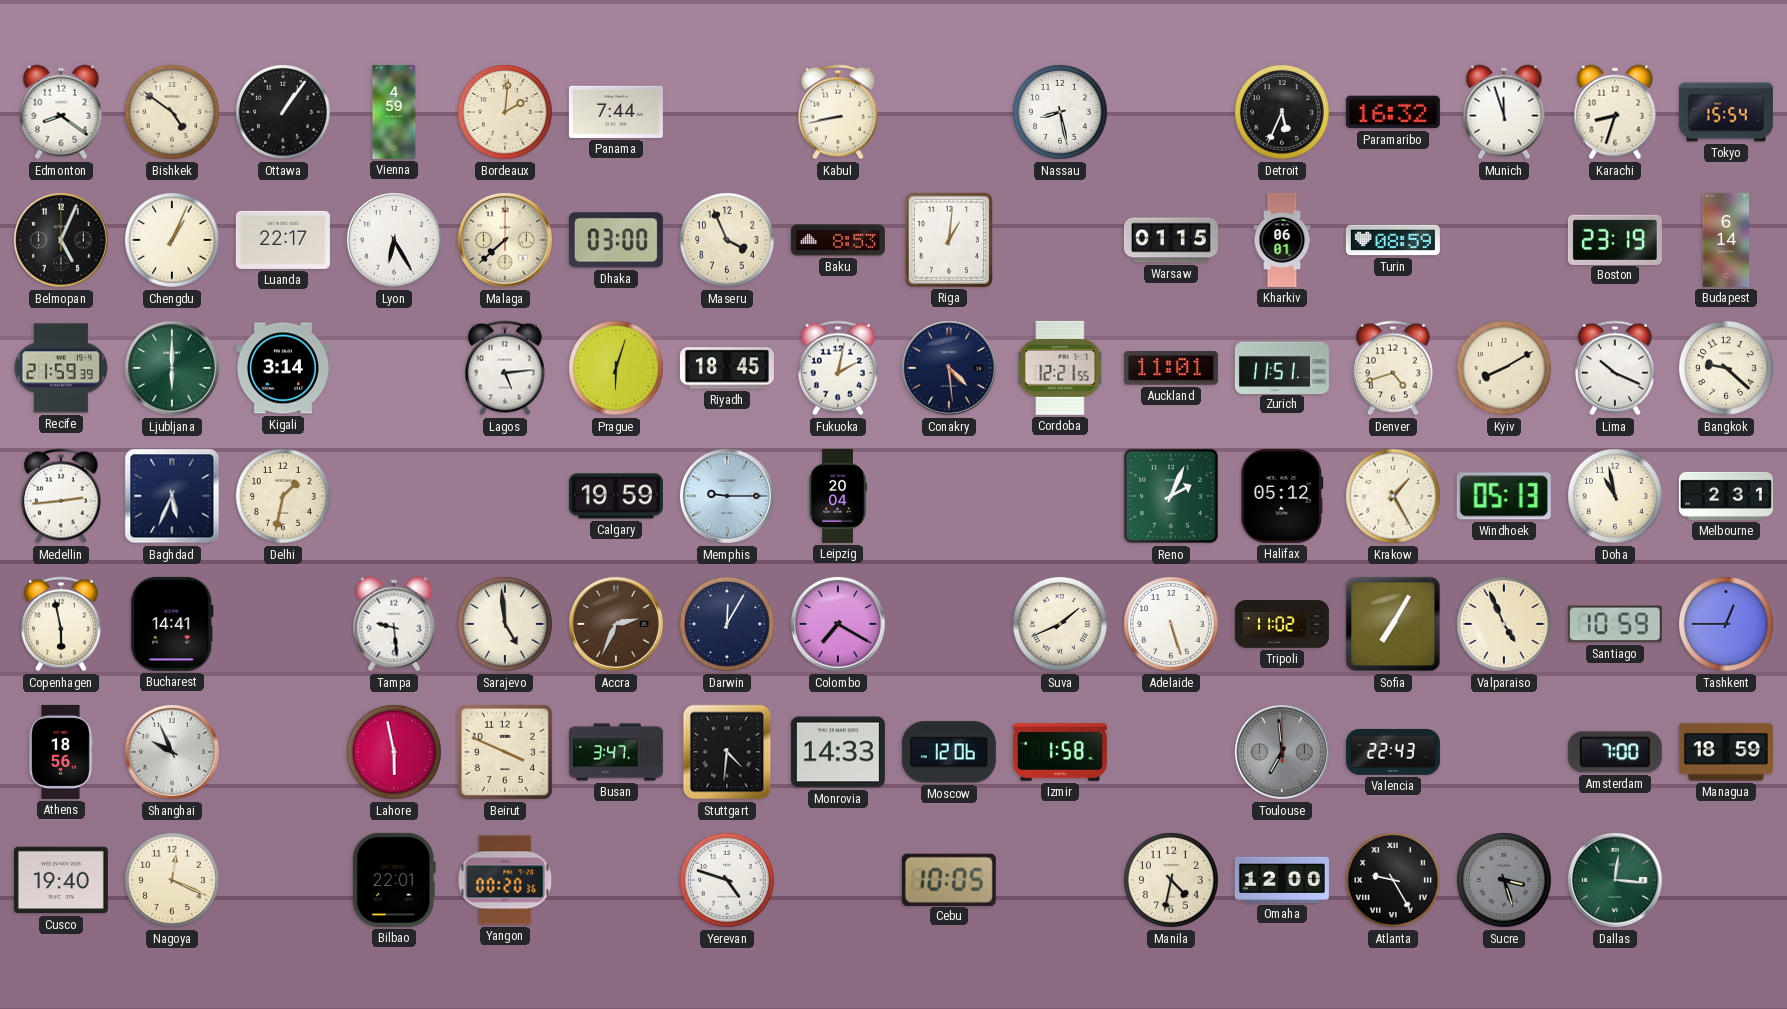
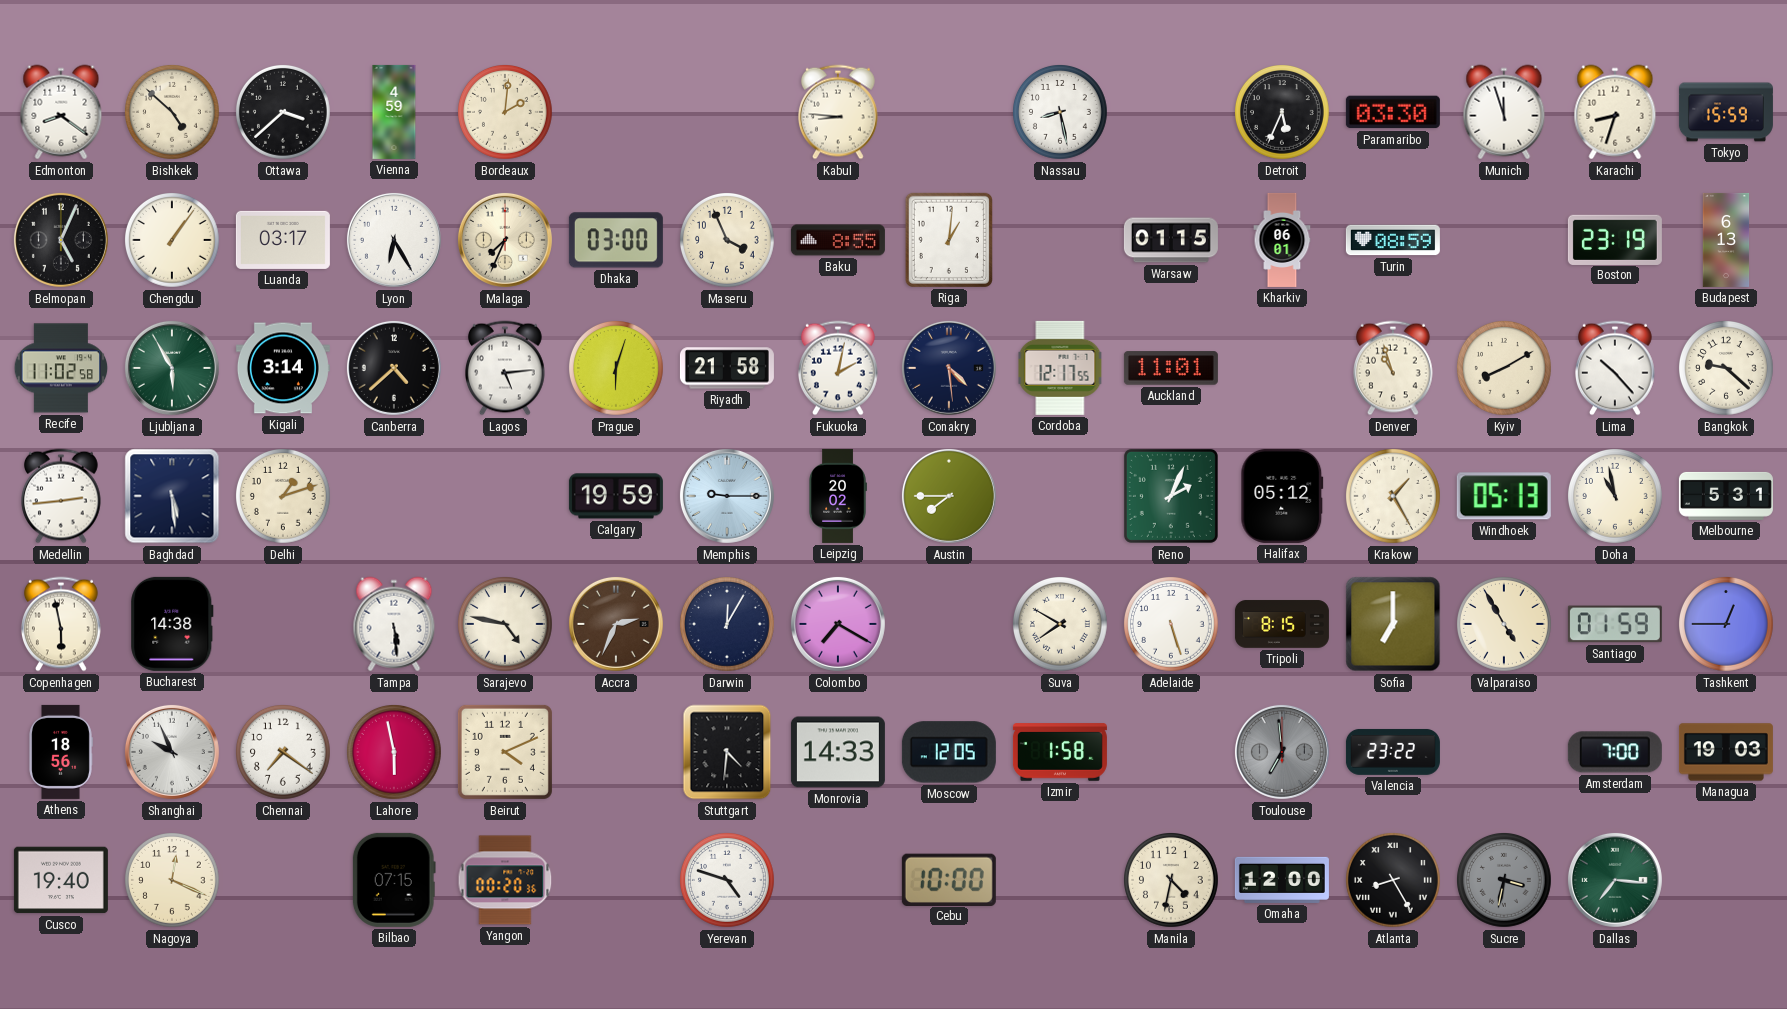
Bishkek: 4:51 -> 4:52 (173, 113)
Ottawa: 1:06 -> 3:38 (284, 113)
Panama: 7:44 -> none (616, 112)
Kabul: 8:43 -> 8:46 (839, 112)
Paramaribo: 16:32 -> 03:30 (1393, 112)
Tokyo: 15:54 -> 15:59 (1726, 112)
Chengdu: 1:04 -> 1:06 (173, 241)
Luanda: 22:17 -> 03:17 (283, 240)
Malaga: 7:38 -> 7:34 (505, 240)
Baku: 8:53 -> 8:55 (838, 240)
Budapest: 6:14 -> 6:13 (1726, 240)
Recife: 21:59 -> 11:02 (61, 368)
Ljubljana: 6:00 -> 5:55 (172, 368)
Canberra: none -> 4:38 (394, 368)
Riyadh: 18:45 -> 21:58 (727, 368)
Cordoba: 12:21 -> 12:17 (1060, 368)
Zurich: 11:51 -> none (1282, 367)
Denver: 4:42 -> 10:57 (1394, 368)
Lima: 10:19 -> 10:23 (1616, 368)
Baghdad: 5:34 -> 5:29 (172, 496)
Delhi: 1:32 -> 1:12 (284, 497)
Leipzig: 20:04 -> 20:02 (838, 496)
Austin: none -> 7:45 (949, 496)
Melbourne: 2:31 -> 5:31 (1726, 496)
Bucharest: 14:41 -> 14:38 (172, 624)
Tampa: 9:29 -> 5:29 (394, 624)
Sarajevo: 4:59 -> 4:47 (506, 625)
Suva: 1:41 -> 7:50 (1061, 625)
Tripoli: 11:02 -> 8:15 (1282, 624)
Sofia: 7:05 -> 7:00 (1393, 624)
Valparaiso: 4:56 -> 4:55 (1505, 625)
Santiago: 10:59 -> 01:59 (1615, 624)
Chennai: none -> 7:21 (284, 753)
Beirut: 3:49 -> 4:11 (505, 752)
Busan: 3:47 -> none (616, 752)
Moscow: 12:06 -> 12:05 (949, 752)
Valencia: 22:43 -> 23:22 (1393, 752)
Managua: 18:59 -> 19:03 (1726, 752)
Bilbao: 22:01 -> 07:15 (394, 880)
Cebu: 10:05 -> 10:00 (949, 879)
Atlanta: 9:25 -> 8:25 (1394, 881)
Sucre: 3:27 -> 3:32 (1505, 881)
Dallas: 12:16 -> 7:16 (1615, 880)
